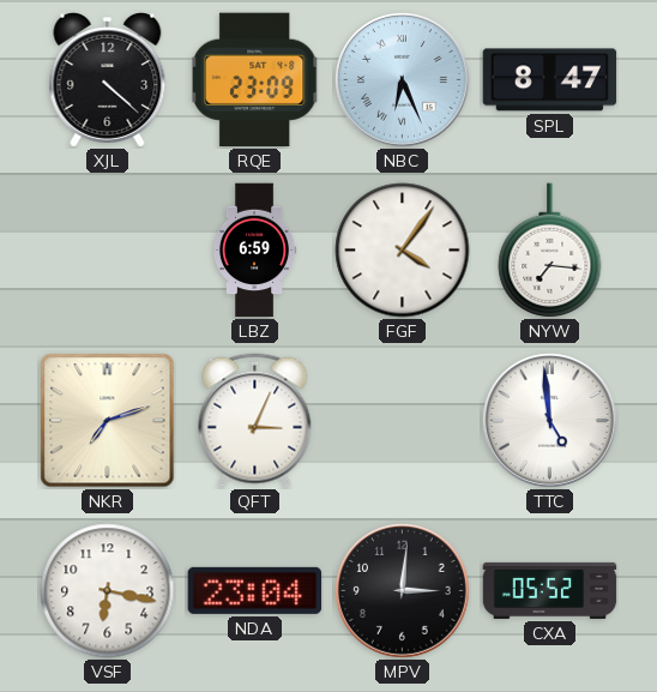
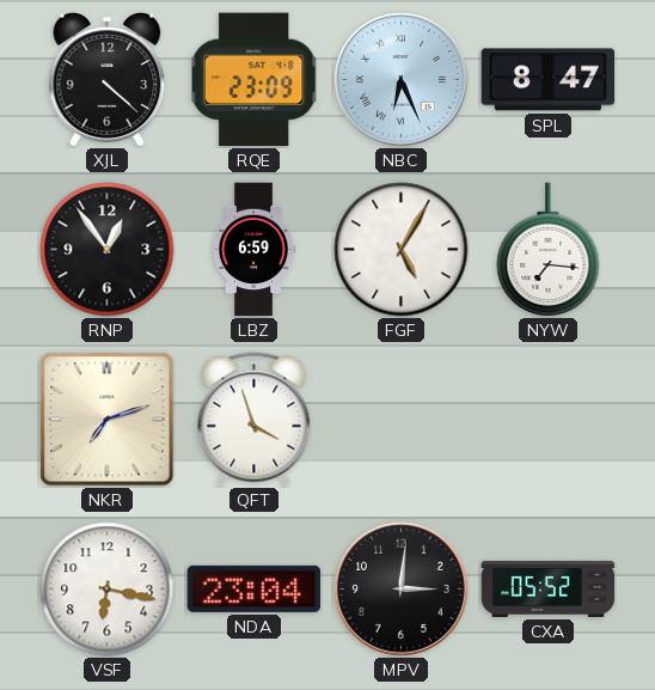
RNP: none -> 12:54 (108, 250)
FGF: 4:06 -> 5:05 (402, 250)
QFT: 3:04 -> 3:57 (255, 420)
TTC: 4:59 -> none (549, 420)
